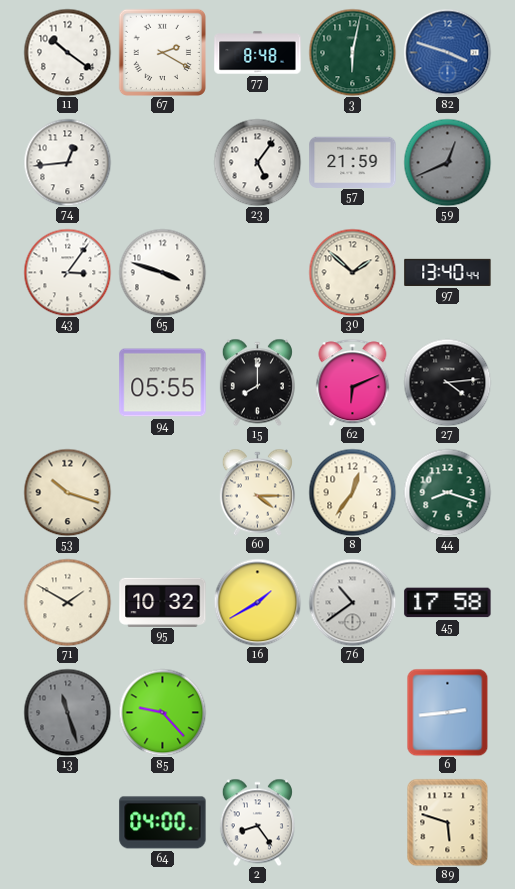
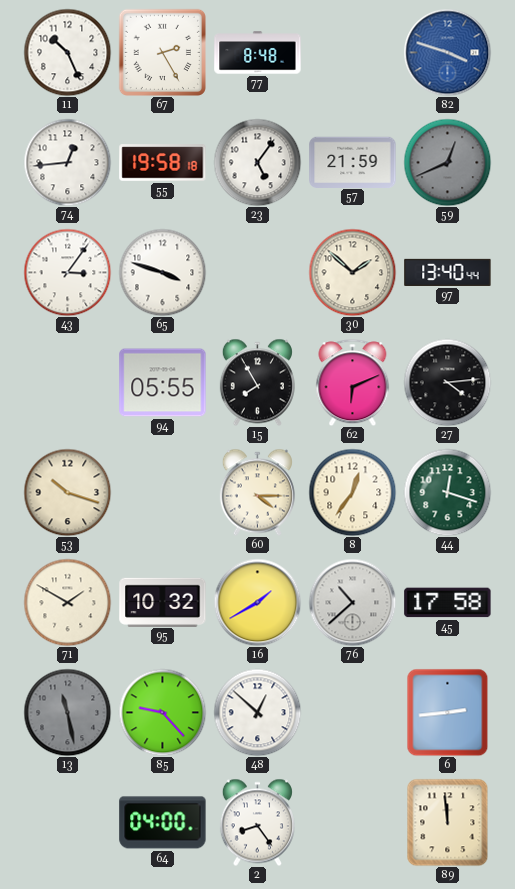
11: 10:21 -> 10:26 (67, 52)
67: 2:20 -> 2:25 (162, 52)
3: 6:02 -> none (352, 52)
55: none -> 19:58 (163, 163)
15: 8:00 -> 7:55 (257, 382)
44: 8:18 -> 12:18 (447, 492)
76: 10:39 -> 10:38 (352, 602)
13: 11:27 -> 11:28 (67, 712)
48: none -> 12:52 (257, 712)
89: 5:48 -> 11:59 (448, 822)
